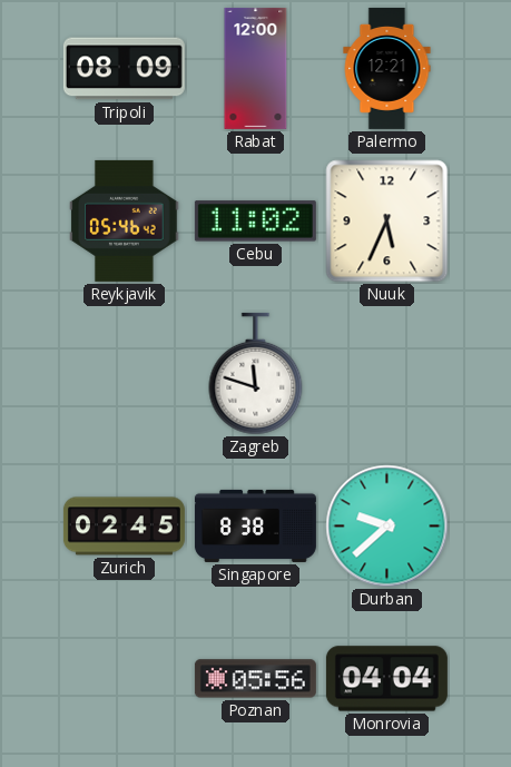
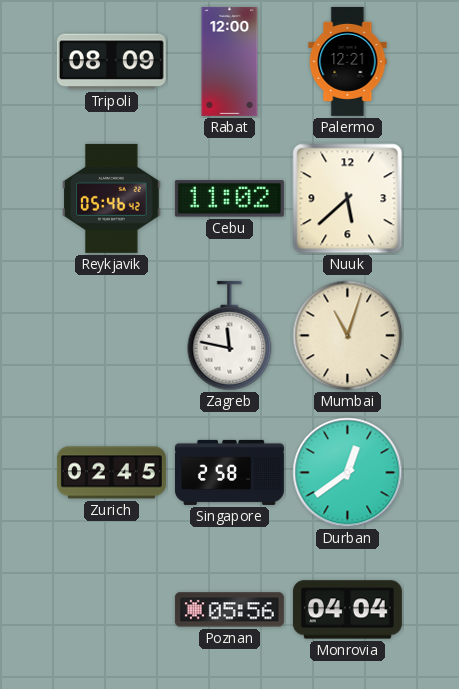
Nuuk: 5:34 -> 5:38 (348, 199)
Zagreb: 11:48 -> 11:47 (230, 336)
Mumbai: none -> 11:03 (348, 336)
Singapore: 8:38 -> 2:58 (229, 472)
Durban: 9:38 -> 12:39 (348, 473)
